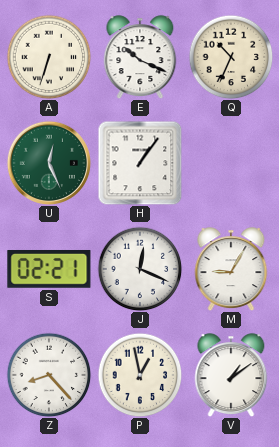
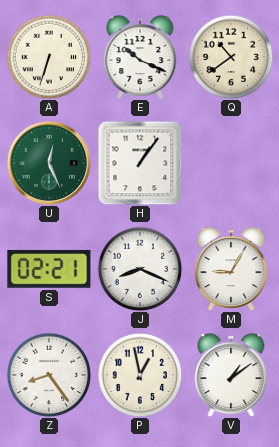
Q: 10:34 -> 10:39 (231, 57)
J: 12:19 -> 8:19 (140, 269)
Z: 8:23 -> 8:24 (49, 375)
